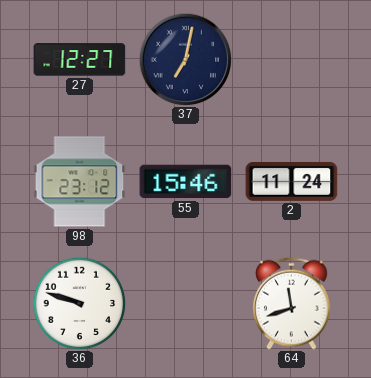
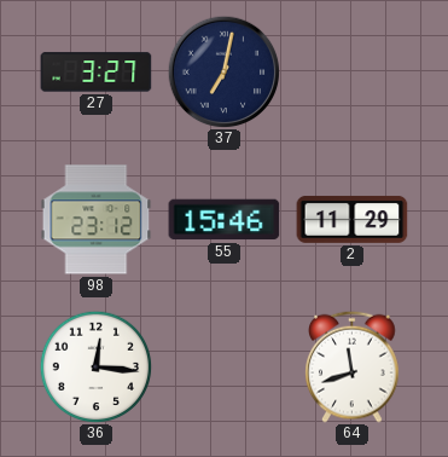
27: 12:27 -> 3:27 (97, 73)
2: 11:24 -> 11:29 (353, 219)
36: 9:48 -> 12:16 (95, 366)
